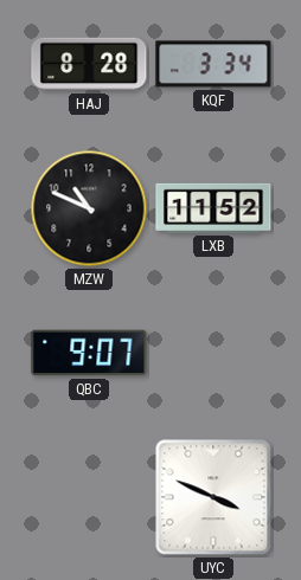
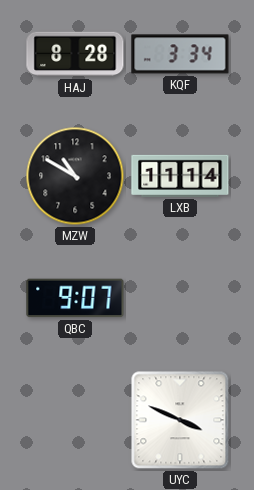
MZW: 10:49 -> 10:50 (75, 176)
LXB: 11:52 -> 11:14 (180, 176)
